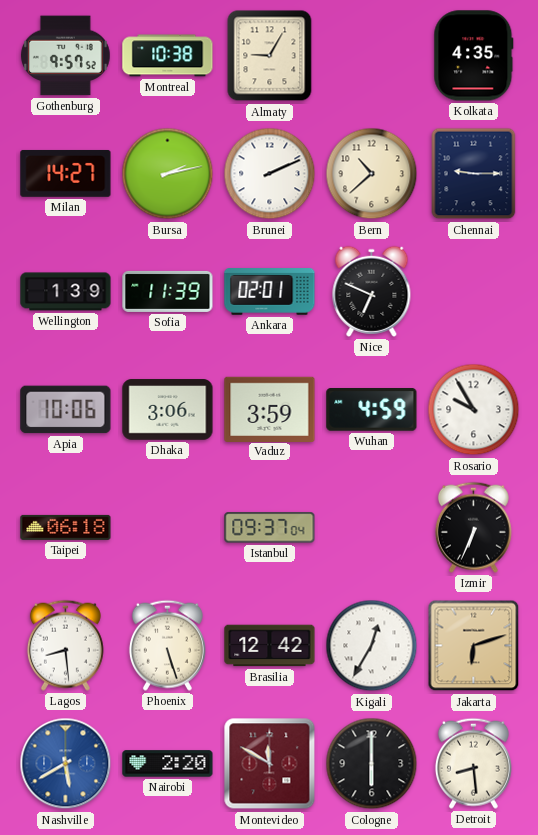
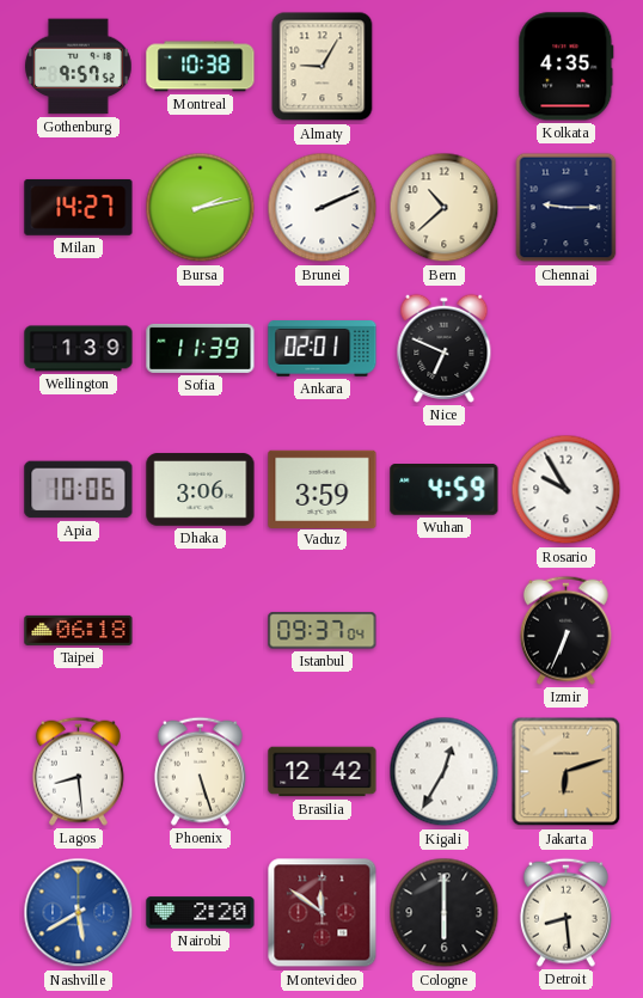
Montevideo: 11:50 -> 11:51 (323, 913)
